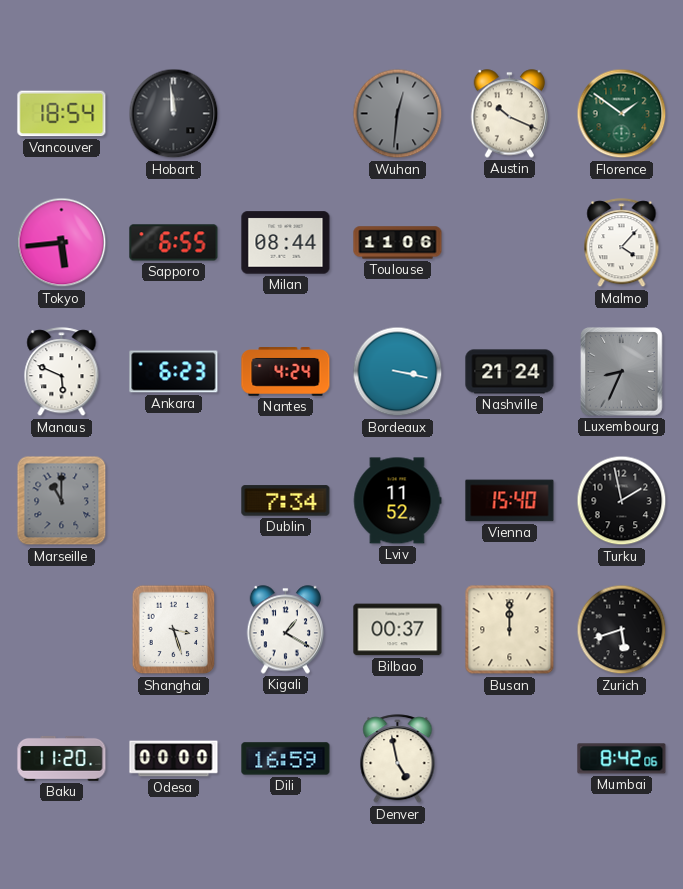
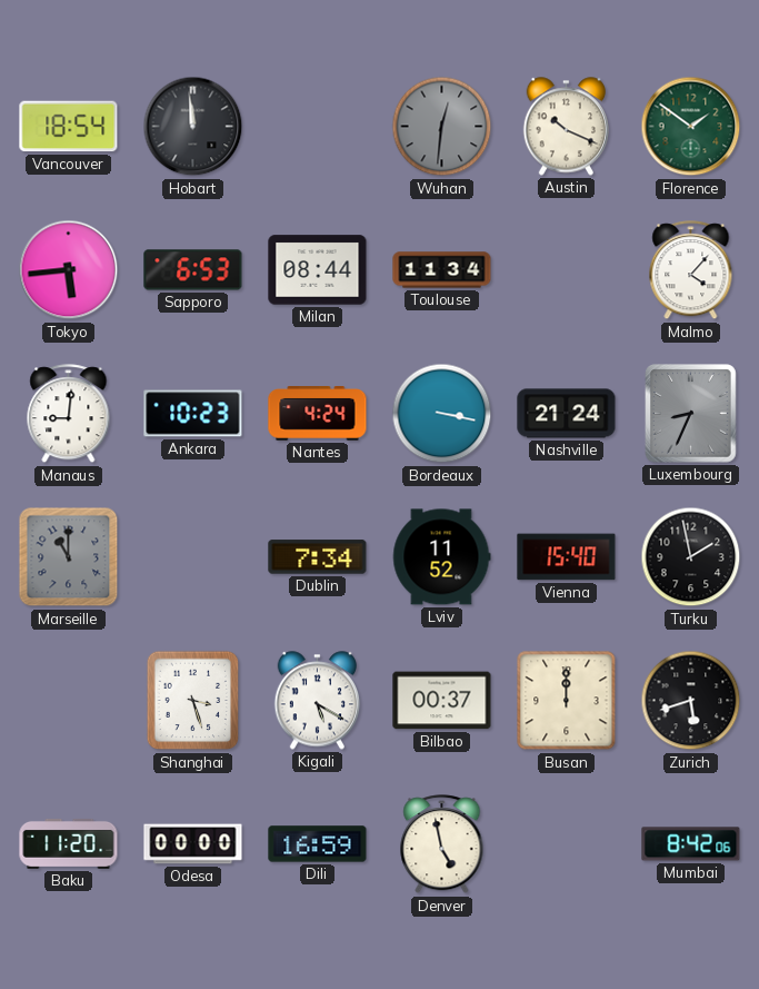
Sapporo: 6:55 -> 6:53 (193, 270)
Toulouse: 11:06 -> 11:34 (442, 270)
Manaus: 5:49 -> 9:01 (69, 414)
Ankara: 6:23 -> 10:23 (193, 414)
Kigali: 1:20 -> 5:20 (318, 701)
